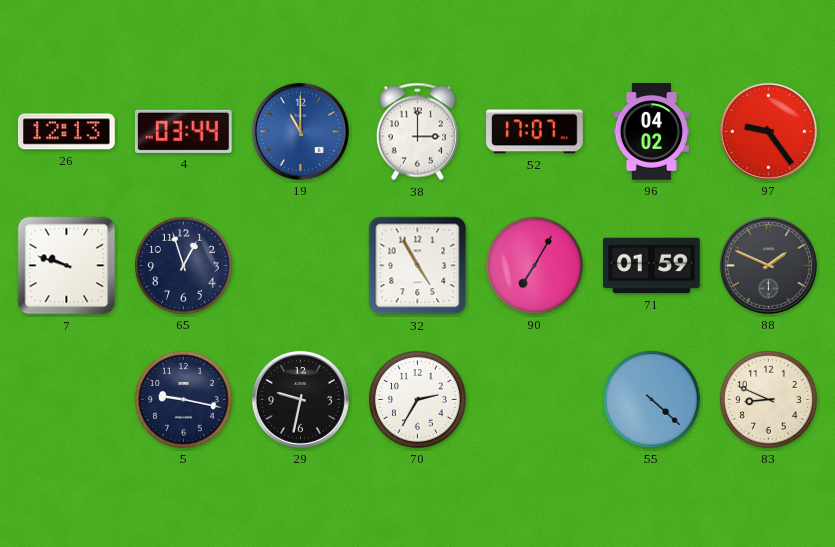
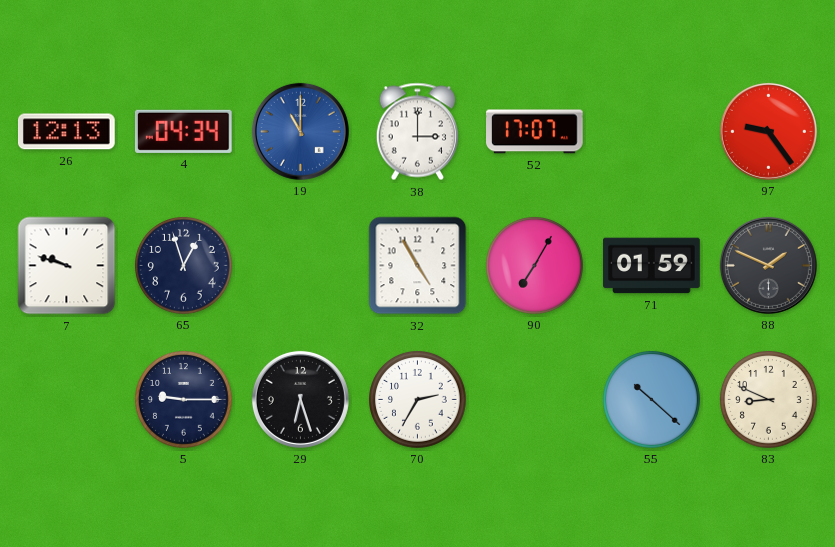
4: 03:44 -> 04:34 (183, 131)
96: 04:02 -> none (651, 132)
5: 9:17 -> 9:15 (184, 400)
29: 9:32 -> 6:27 (300, 399)
55: 4:22 -> 10:22 (652, 400)
